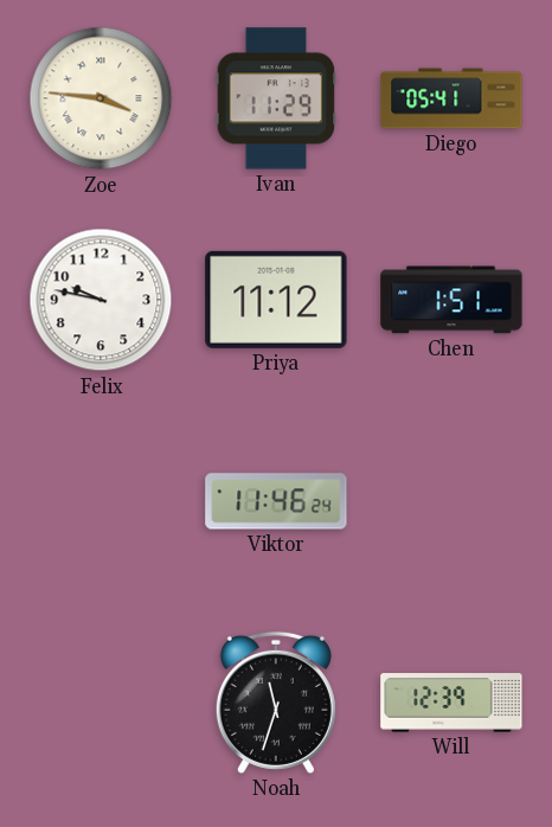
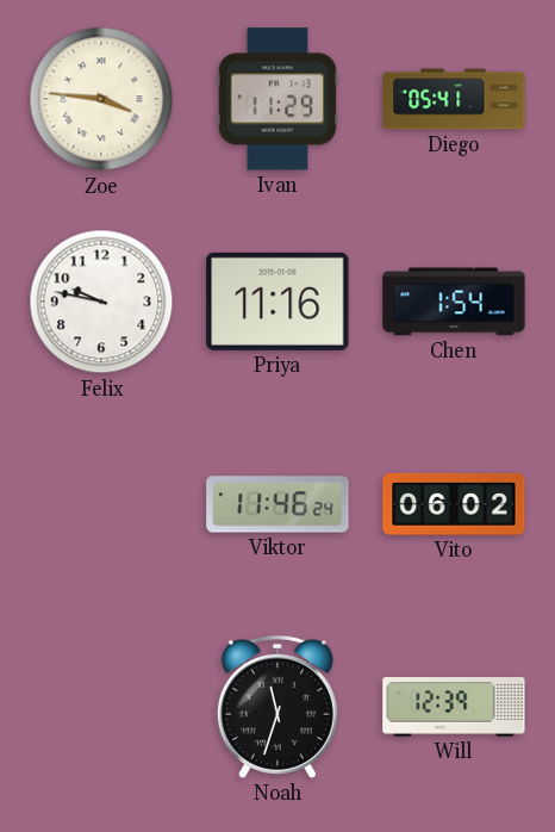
Priya: 11:12 -> 11:16 (277, 302)
Chen: 1:51 -> 1:54 (454, 302)
Vito: none -> 06:02 (454, 504)
